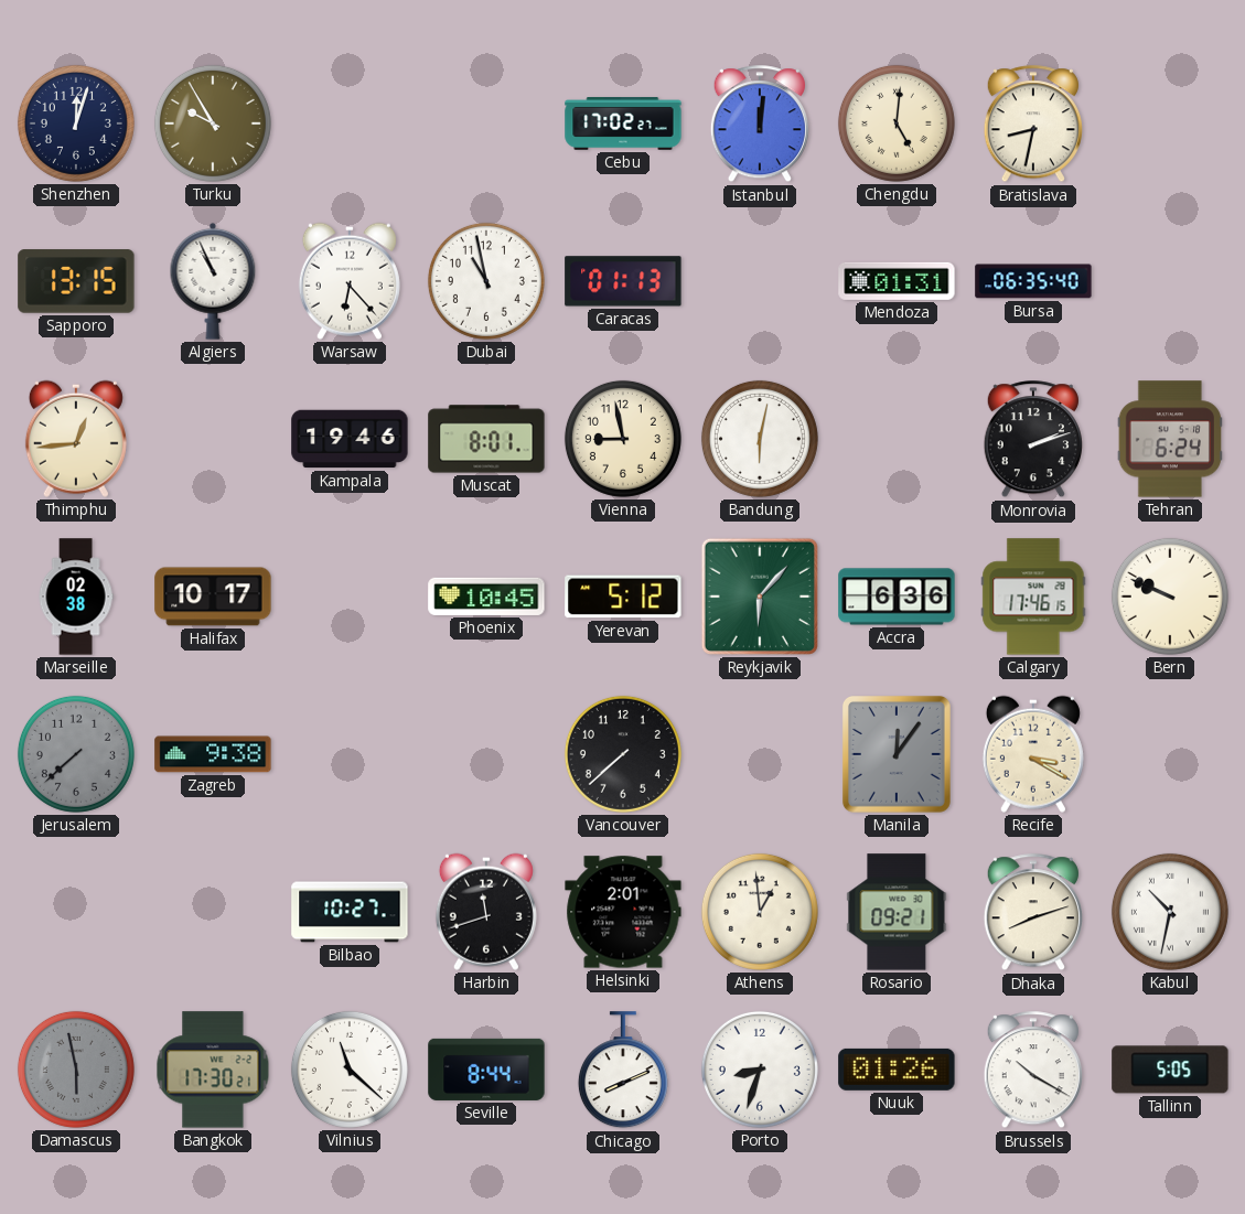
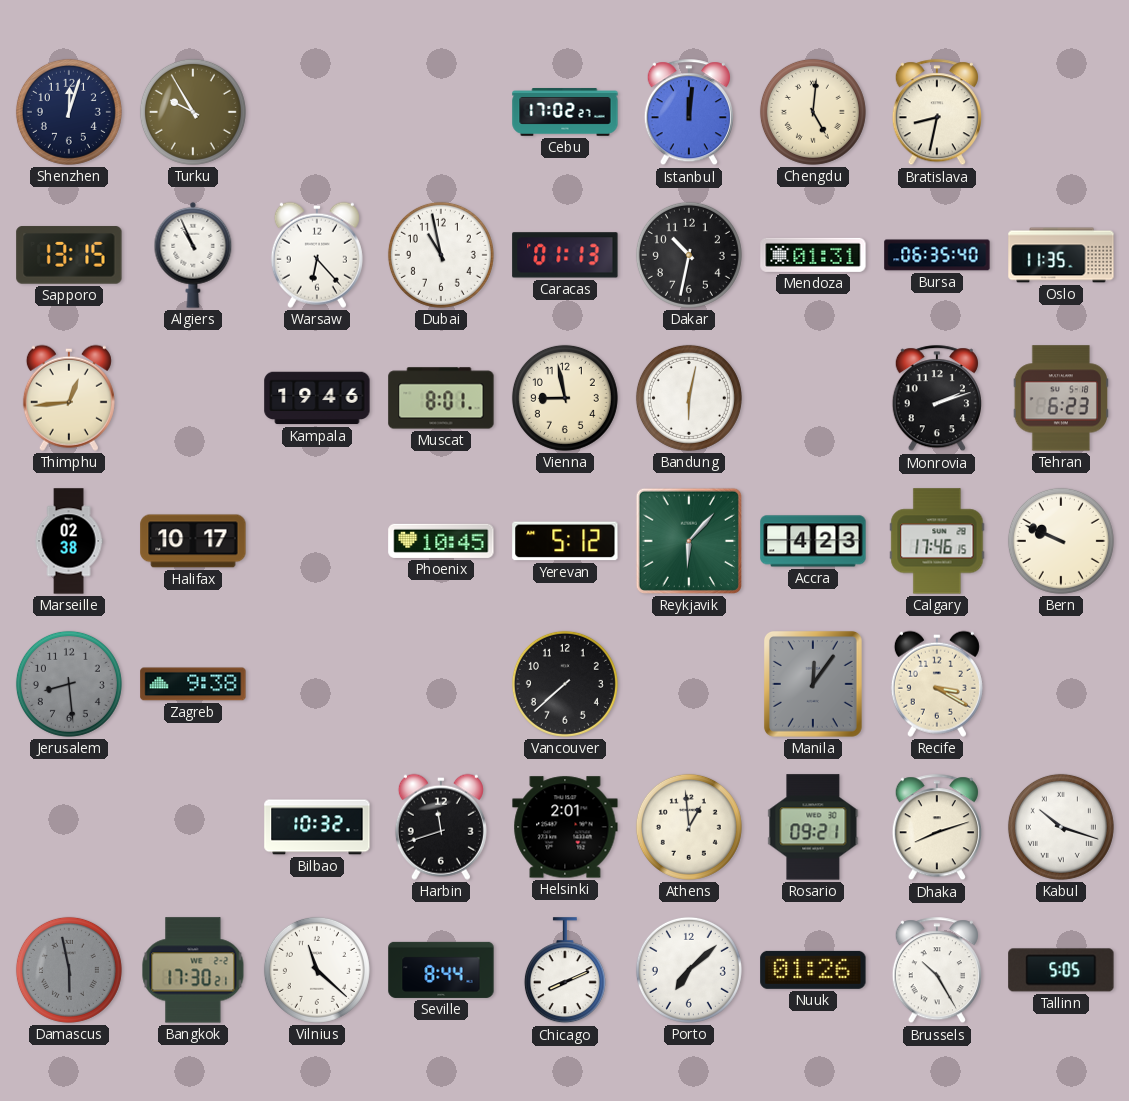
Dakar: none -> 10:32 (689, 255)
Oslo: none -> 11:35 (1061, 255)
Tehran: 6:24 -> 6:23 (1060, 398)
Accra: 6:36 -> 4:23 (813, 541)
Jerusalem: 7:38 -> 8:29 (69, 684)
Bilbao: 10:27 -> 10:32 (317, 827)
Kabul: 10:32 -> 10:18 (1061, 827)
Porto: 8:33 -> 7:08 (689, 970)
Brussels: 10:20 -> 10:25 (937, 971)
